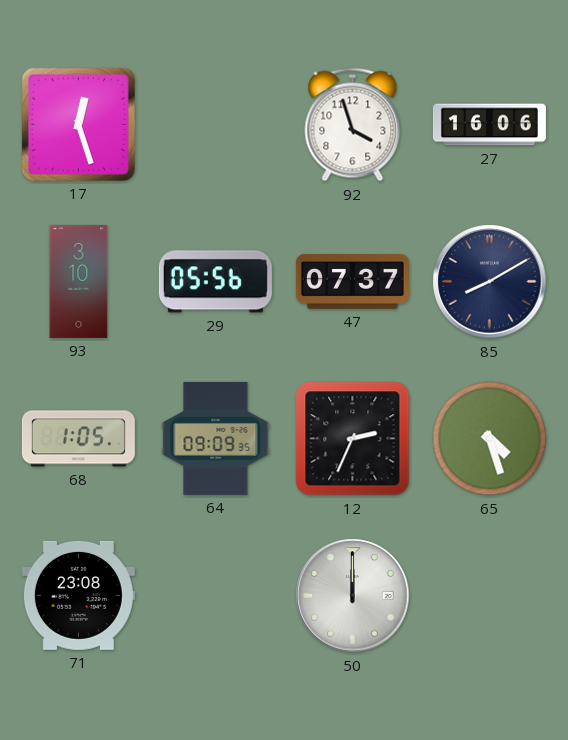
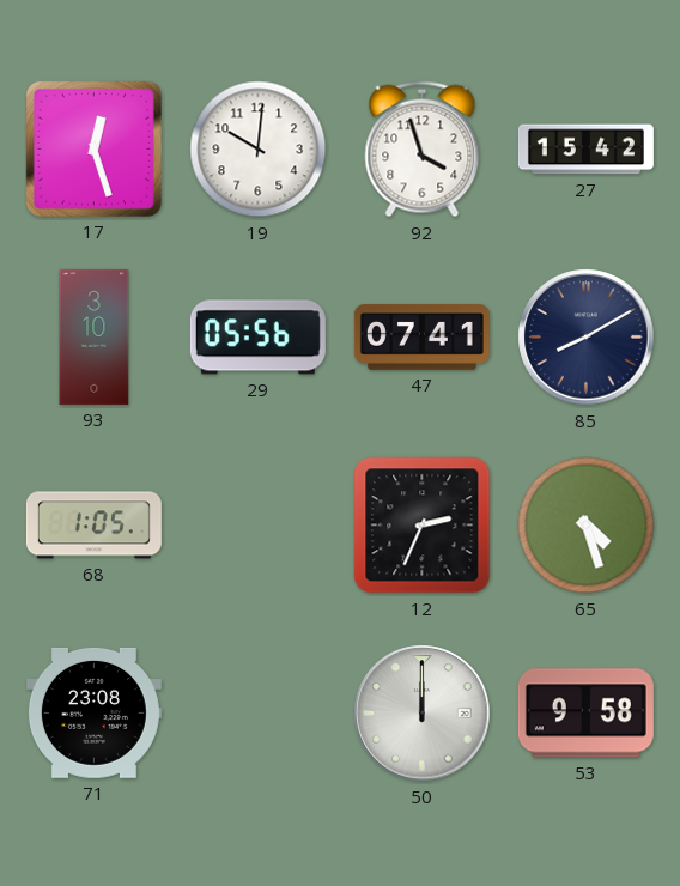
19: none -> 10:01 (259, 150)
27: 16:06 -> 15:42 (585, 150)
47: 07:37 -> 07:41 (421, 338)
64: 09:09 -> none (216, 438)
53: none -> 9:58 (585, 714)
